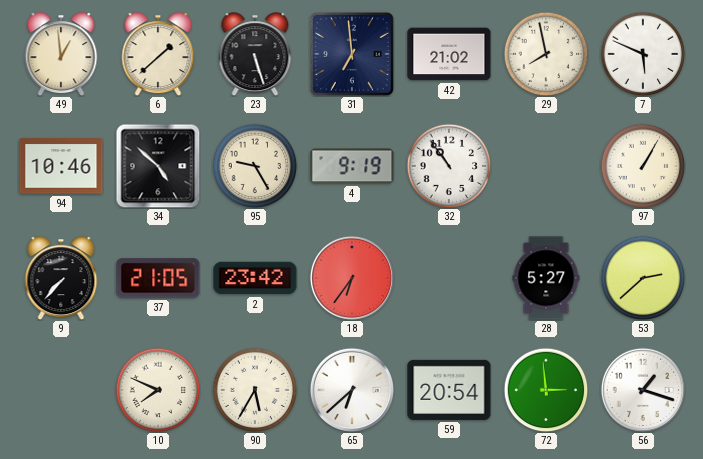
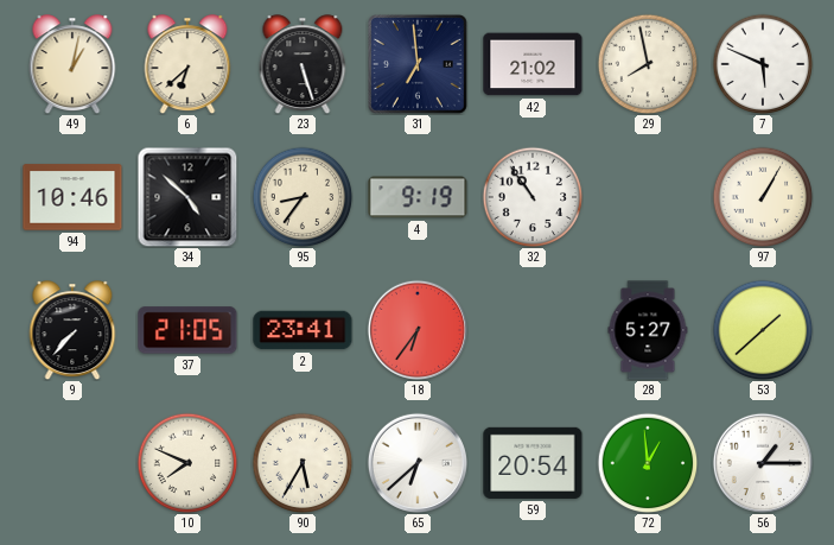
49: 12:59 -> 1:02 (72, 64)
6: 1:38 -> 6:38 (187, 64)
95: 9:25 -> 8:36 (303, 197)
2: 23:42 -> 23:41 (303, 330)
53: 2:38 -> 1:38 (763, 330)
72: 2:59 -> 12:59 (648, 463)
56: 1:18 -> 1:15 (762, 462)
